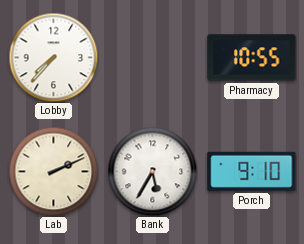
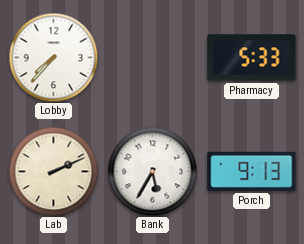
Pharmacy: 10:55 -> 5:33 (252, 58)
Porch: 9:10 -> 9:13 (252, 171)
